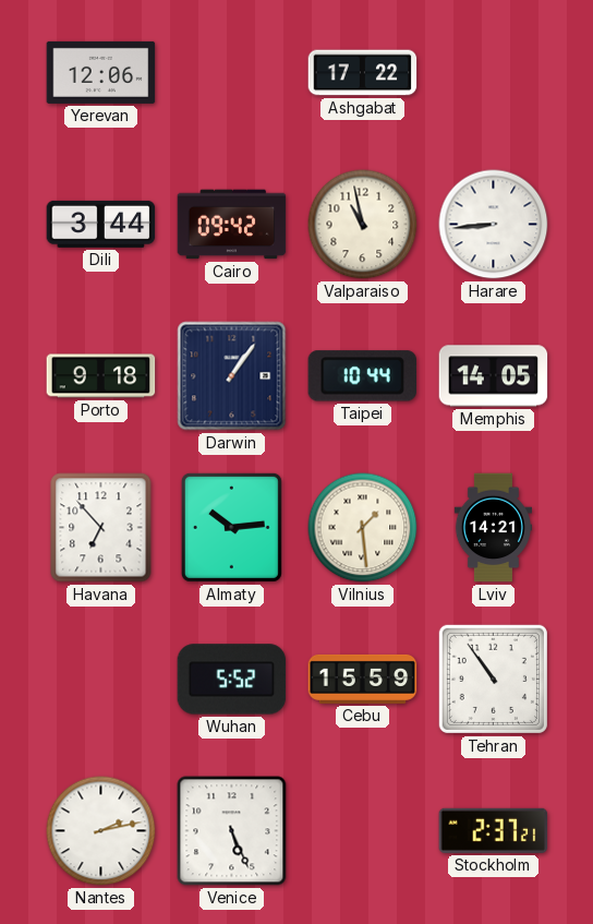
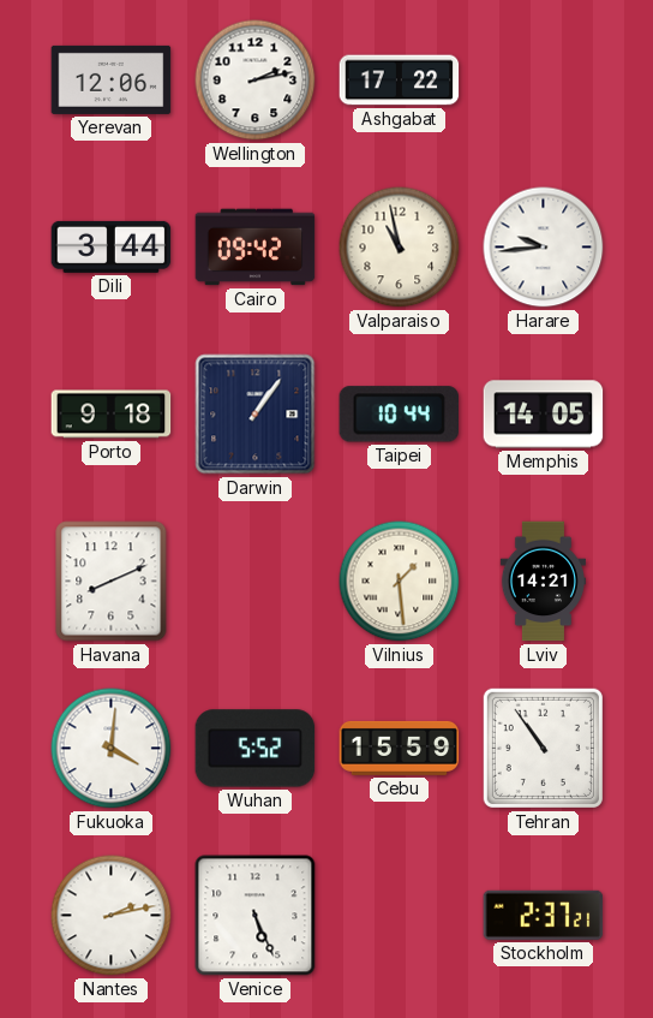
Wellington: none -> 2:13 (256, 81)
Harare: 8:44 -> 9:44 (544, 248)
Havana: 6:53 -> 8:11 (112, 582)
Almaty: 10:14 -> none (231, 527)
Fukuoka: none -> 4:01 (112, 749)
